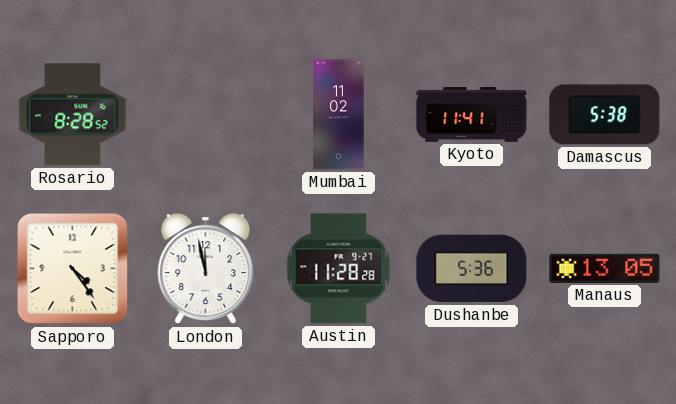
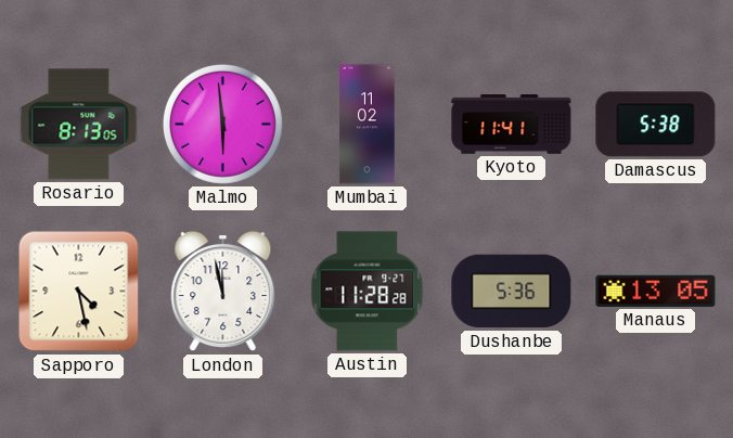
Rosario: 8:28 -> 8:13 (79, 125)
Malmo: none -> 5:59 (222, 124)
Sapporo: 4:24 -> 4:28 (79, 292)
